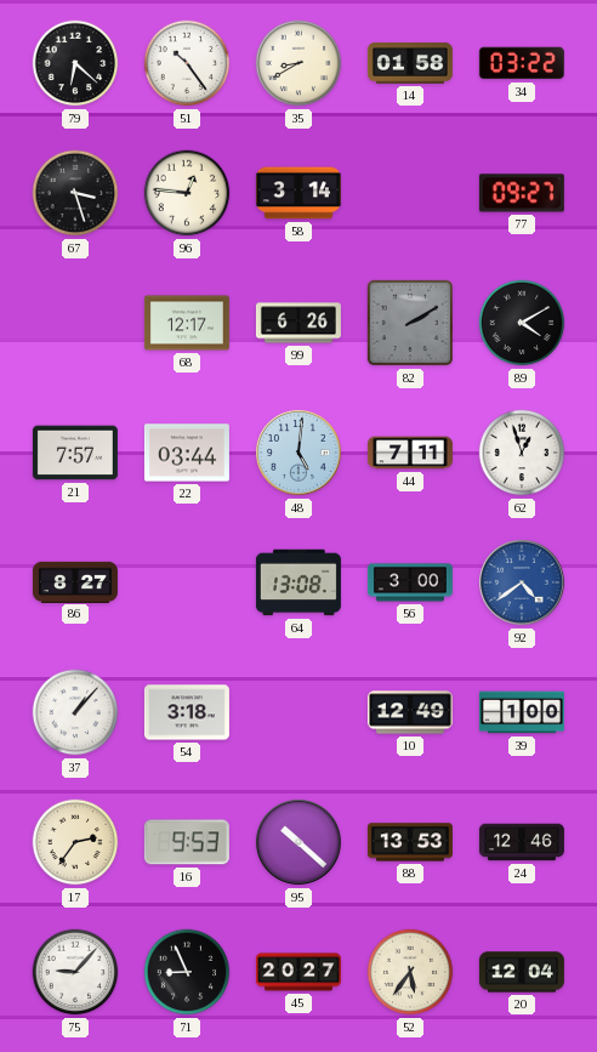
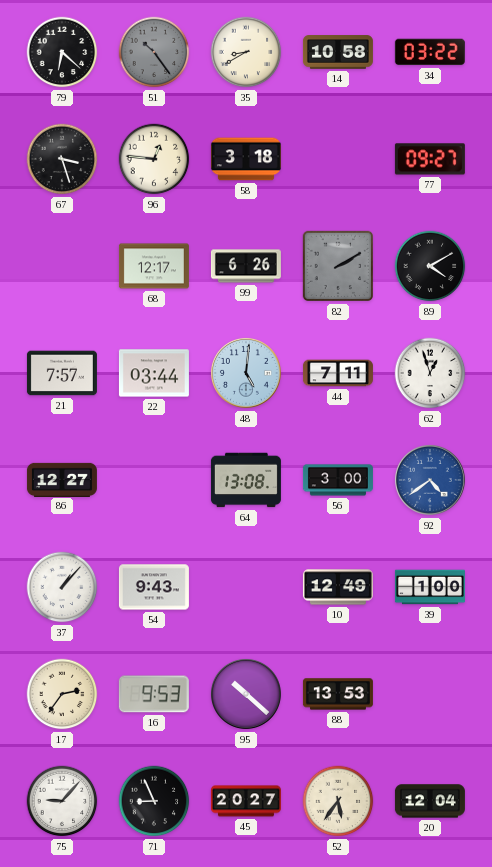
51 dial: white -> grey (154, 52)
14: 01:58 -> 10:58 (338, 52)
58: 3:14 -> 3:18 (246, 159)
86: 8:27 -> 12:27 (62, 479)
54: 3:18 -> 9:43 (154, 587)
24: 12:46 -> none (522, 842)
